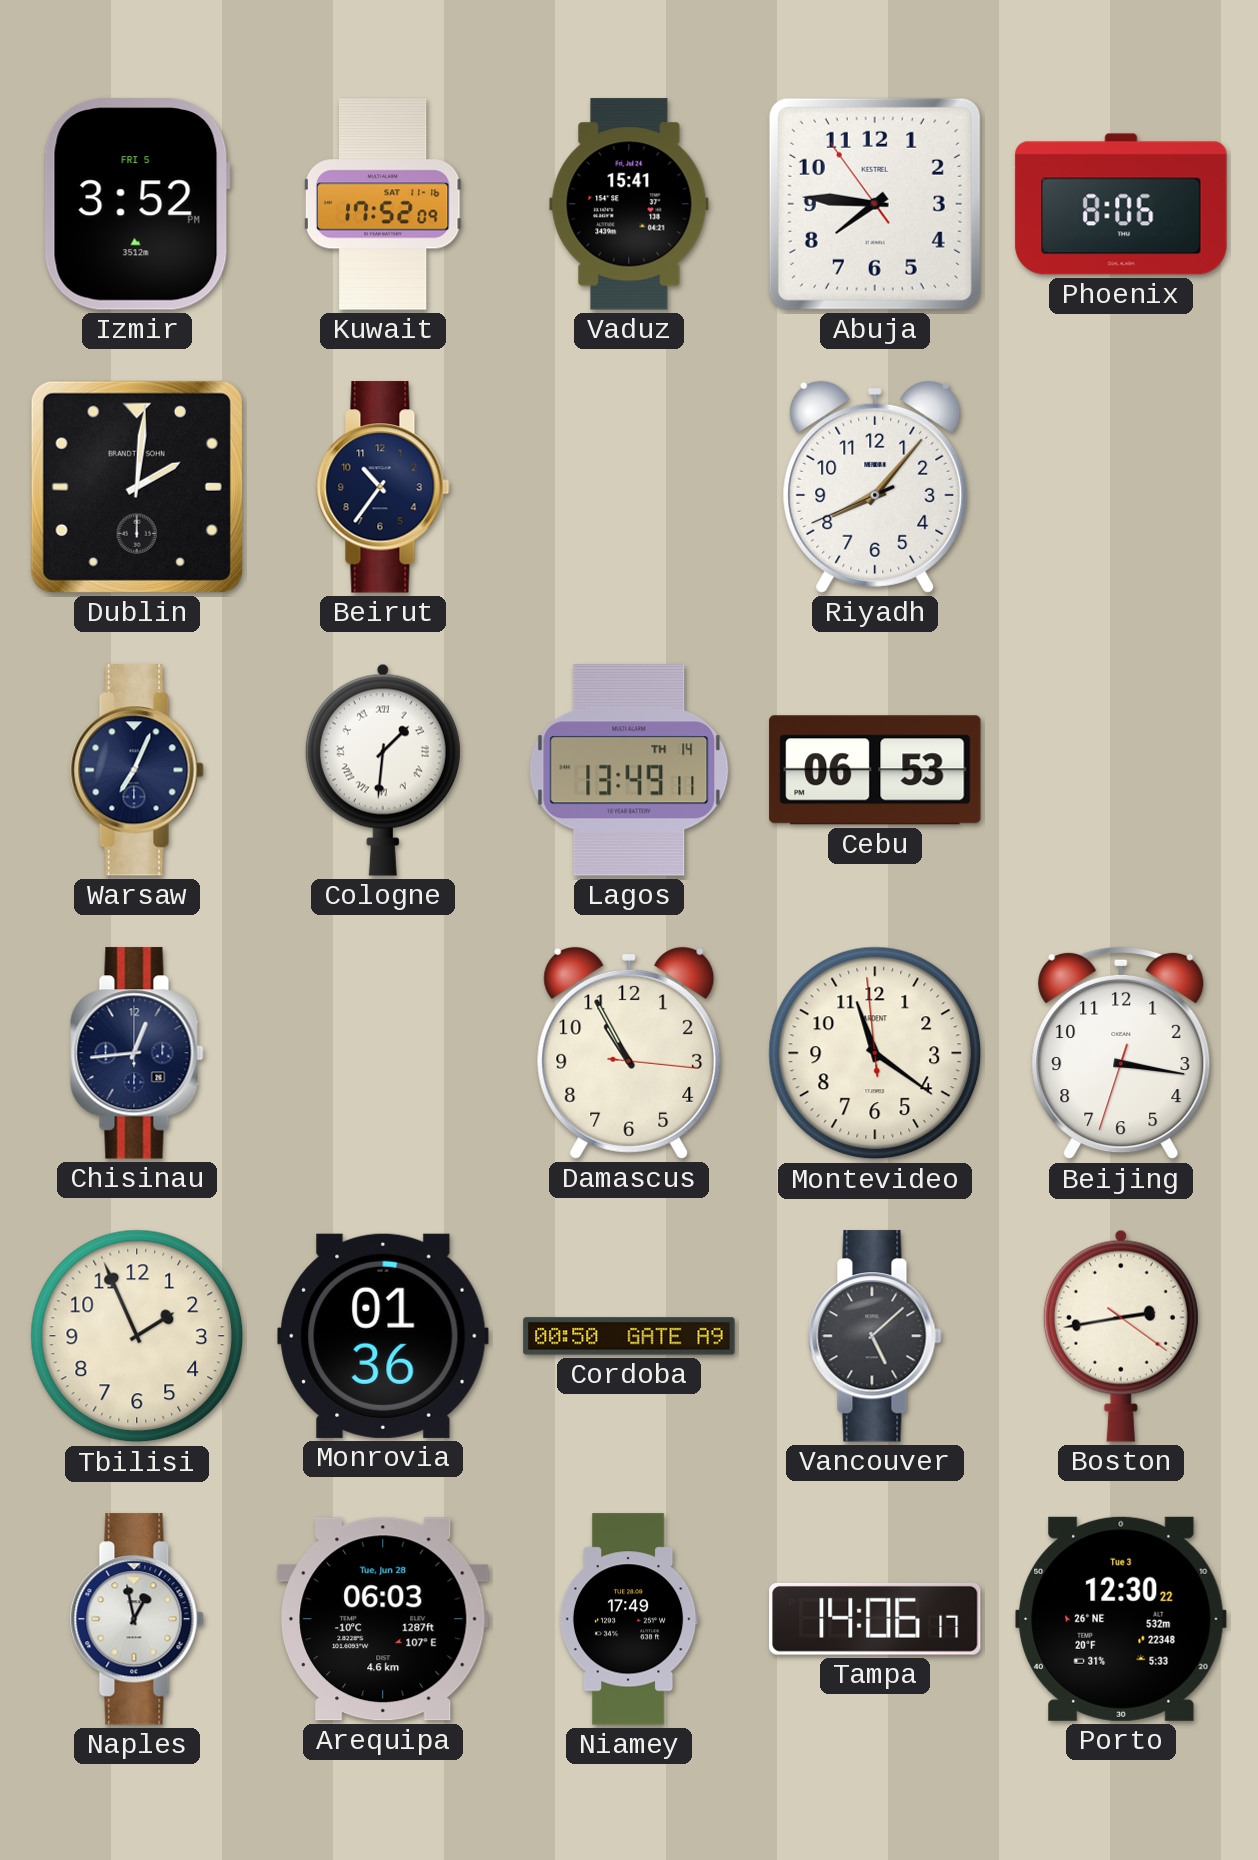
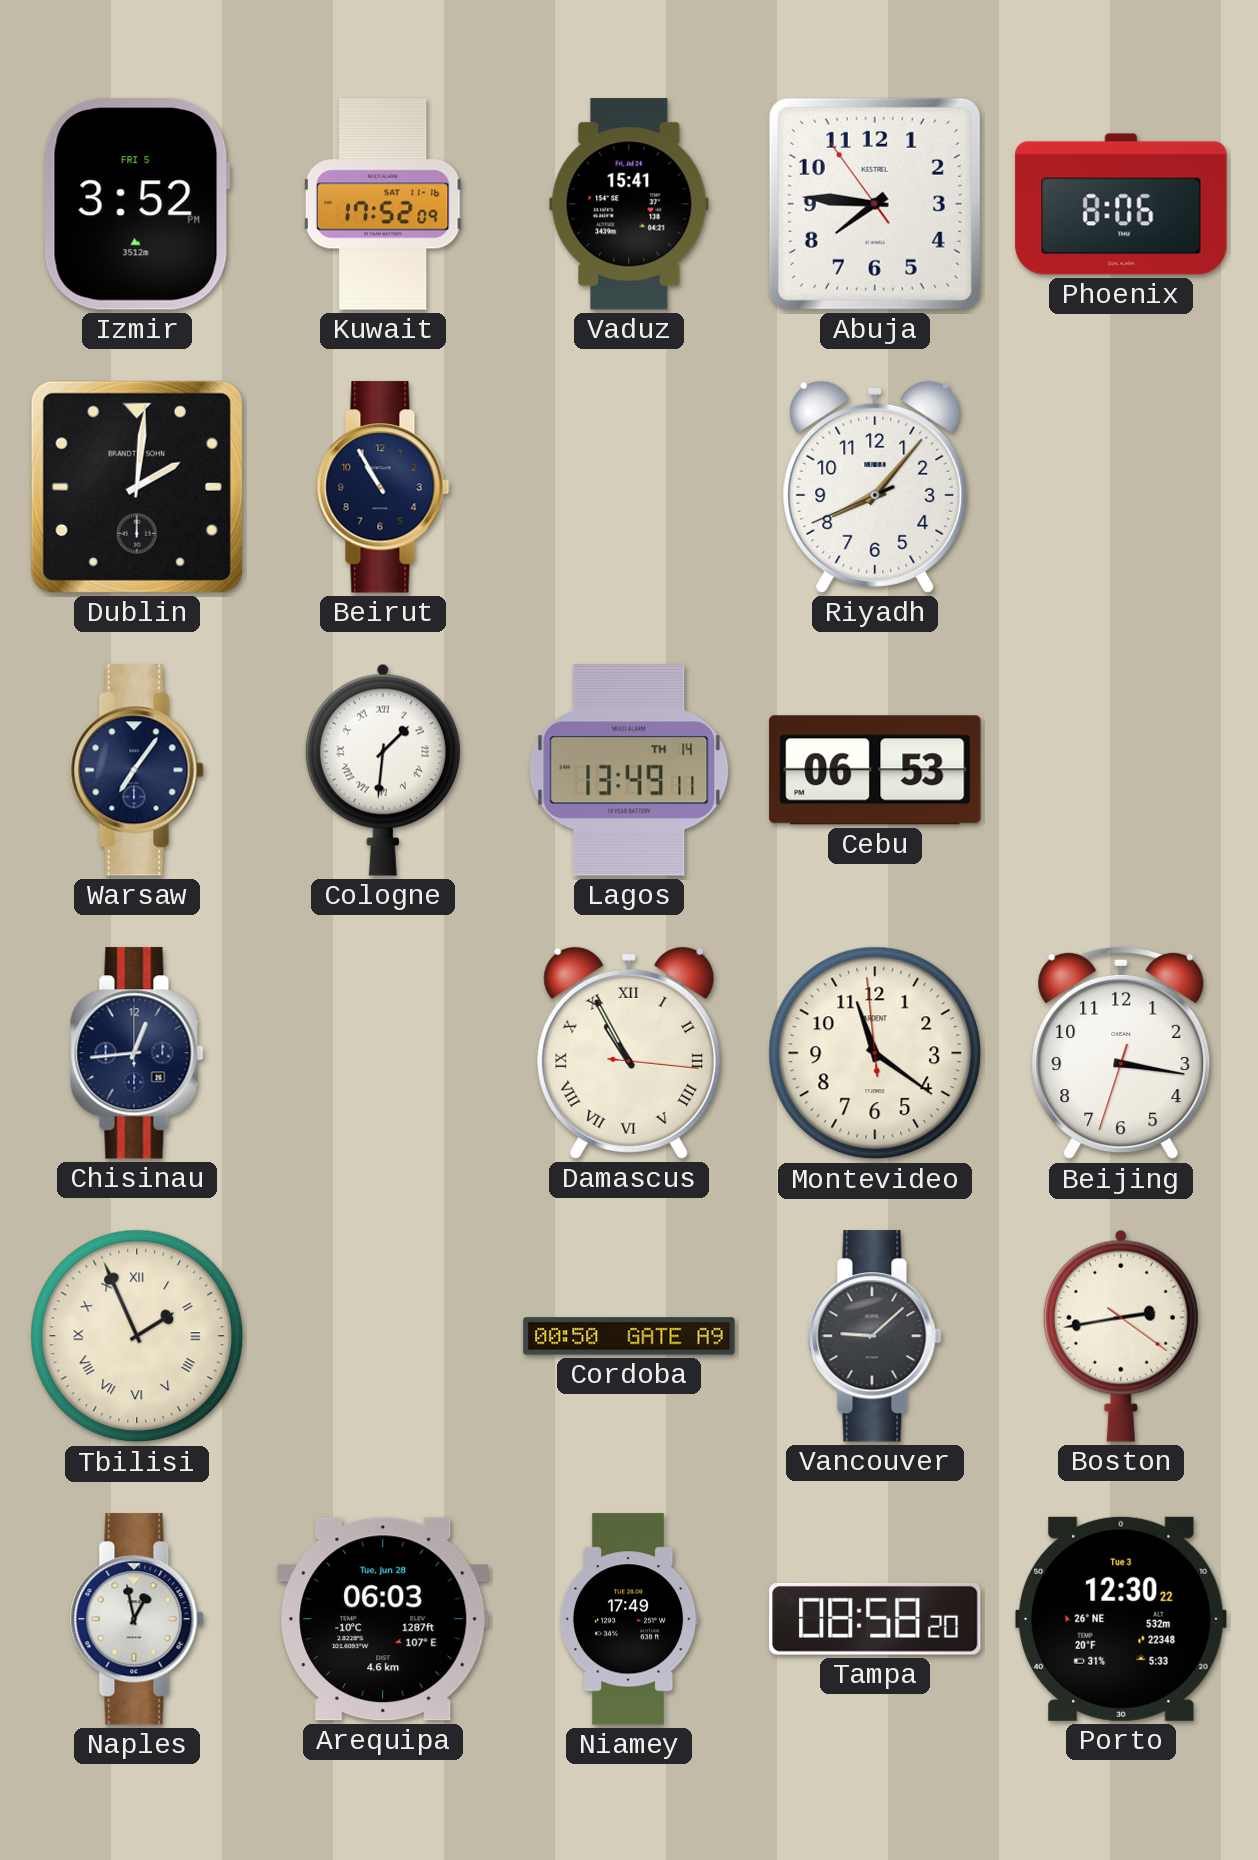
Beirut: 10:36 -> 10:55 (383, 487)
Warsaw: 7:04 -> 7:06 (137, 770)
Damascus numerals: Arabic -> Roman (629, 1053)
Tbilisi numerals: Arabic -> Roman (137, 1336)
Monrovia: 01:36 -> none (383, 1336)
Vancouver: 5:08 -> 9:08 (875, 1336)
Tampa: 14:06 -> 08:58 (875, 1619)
